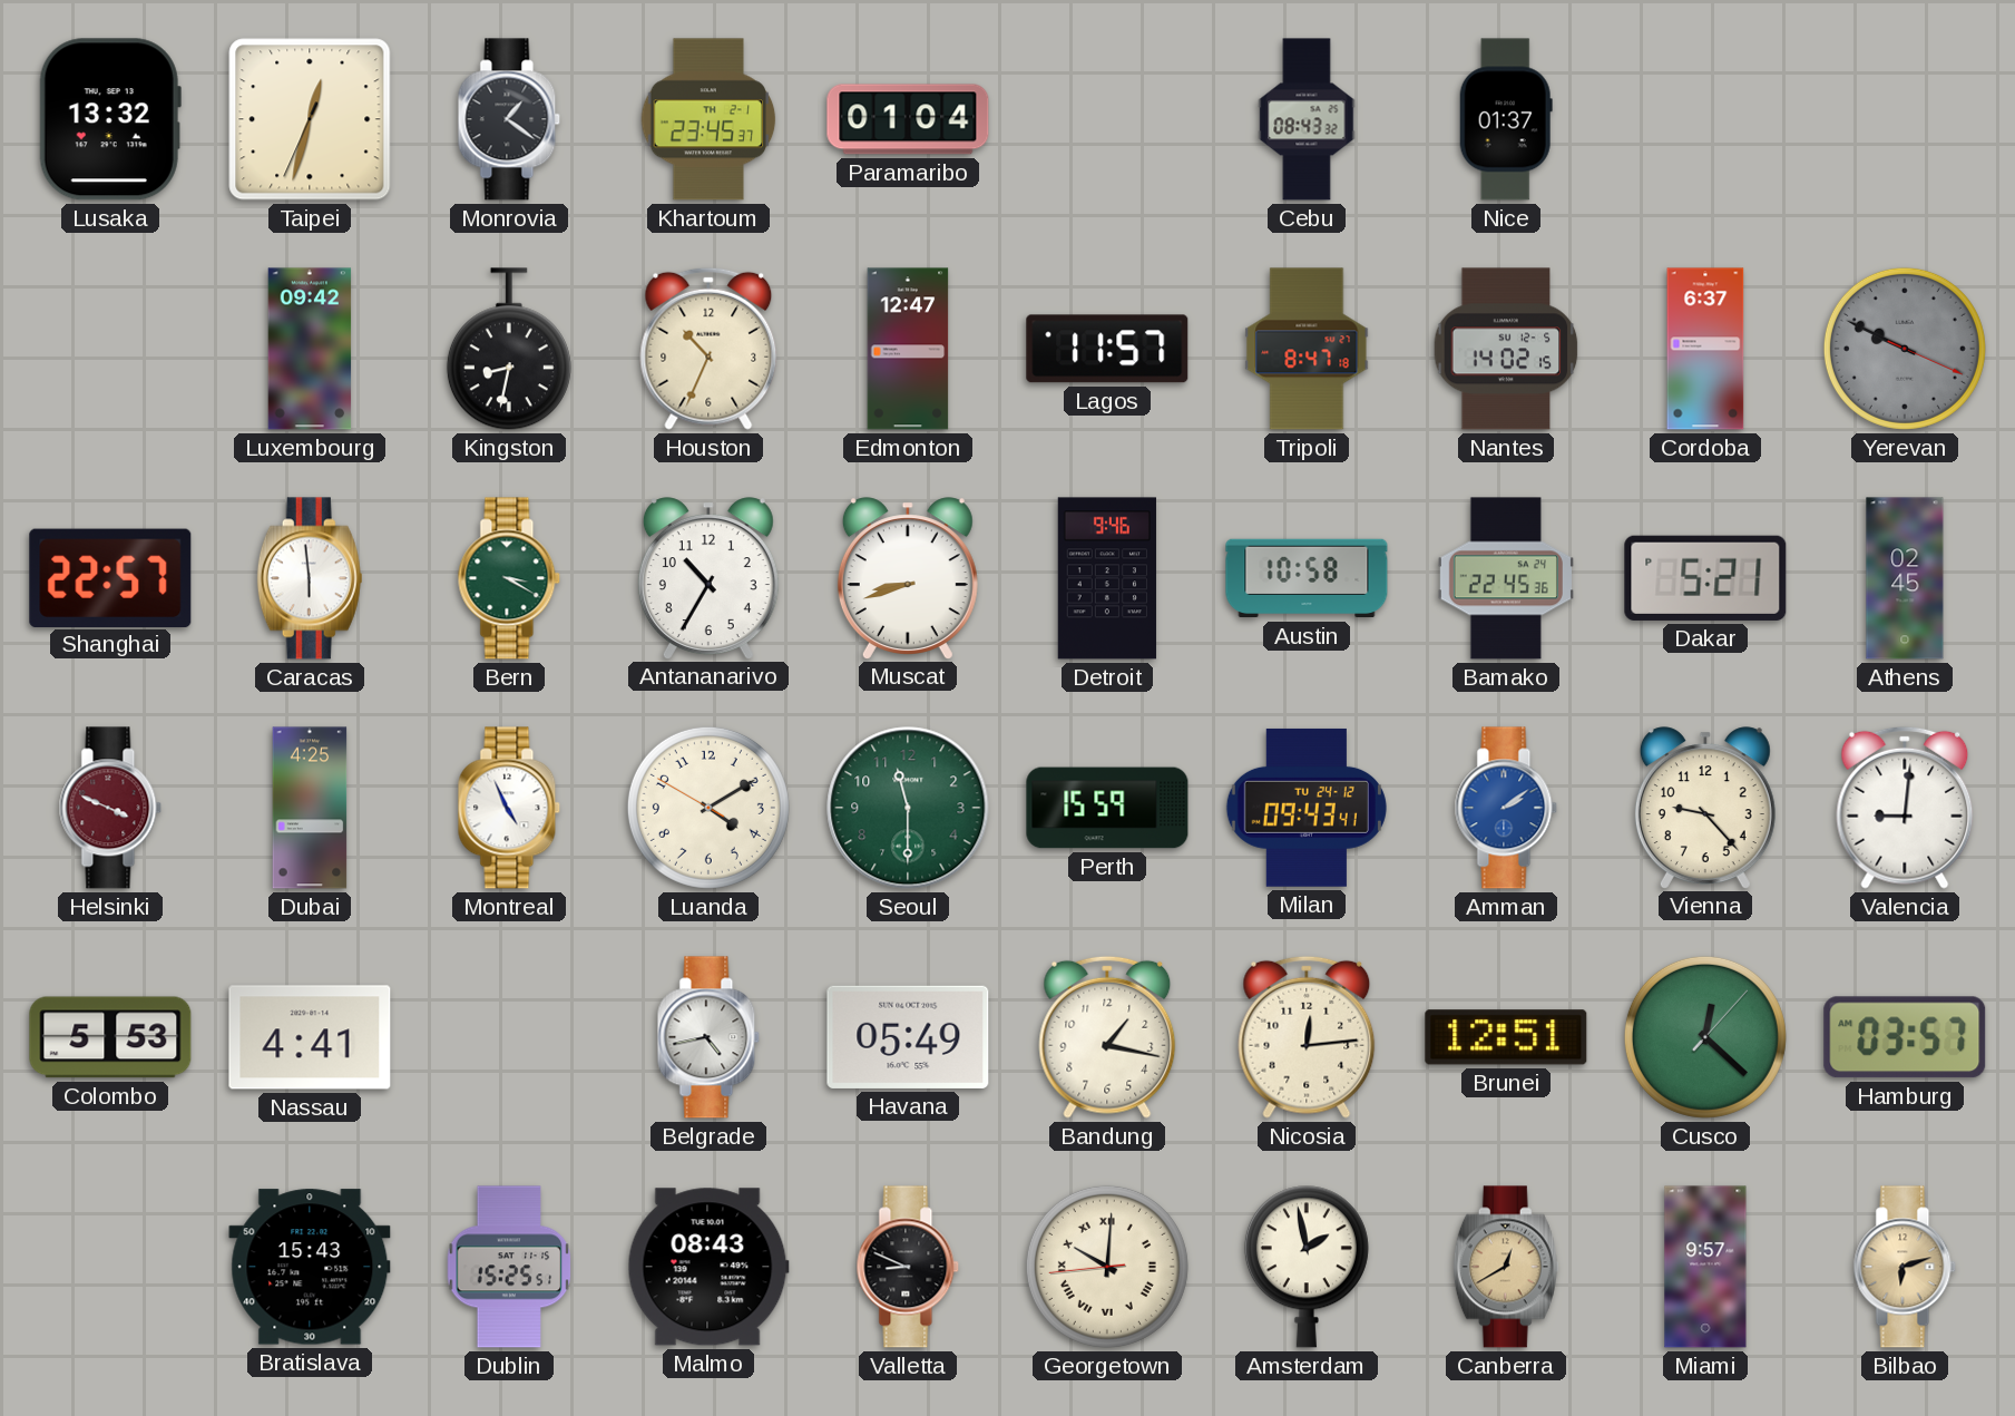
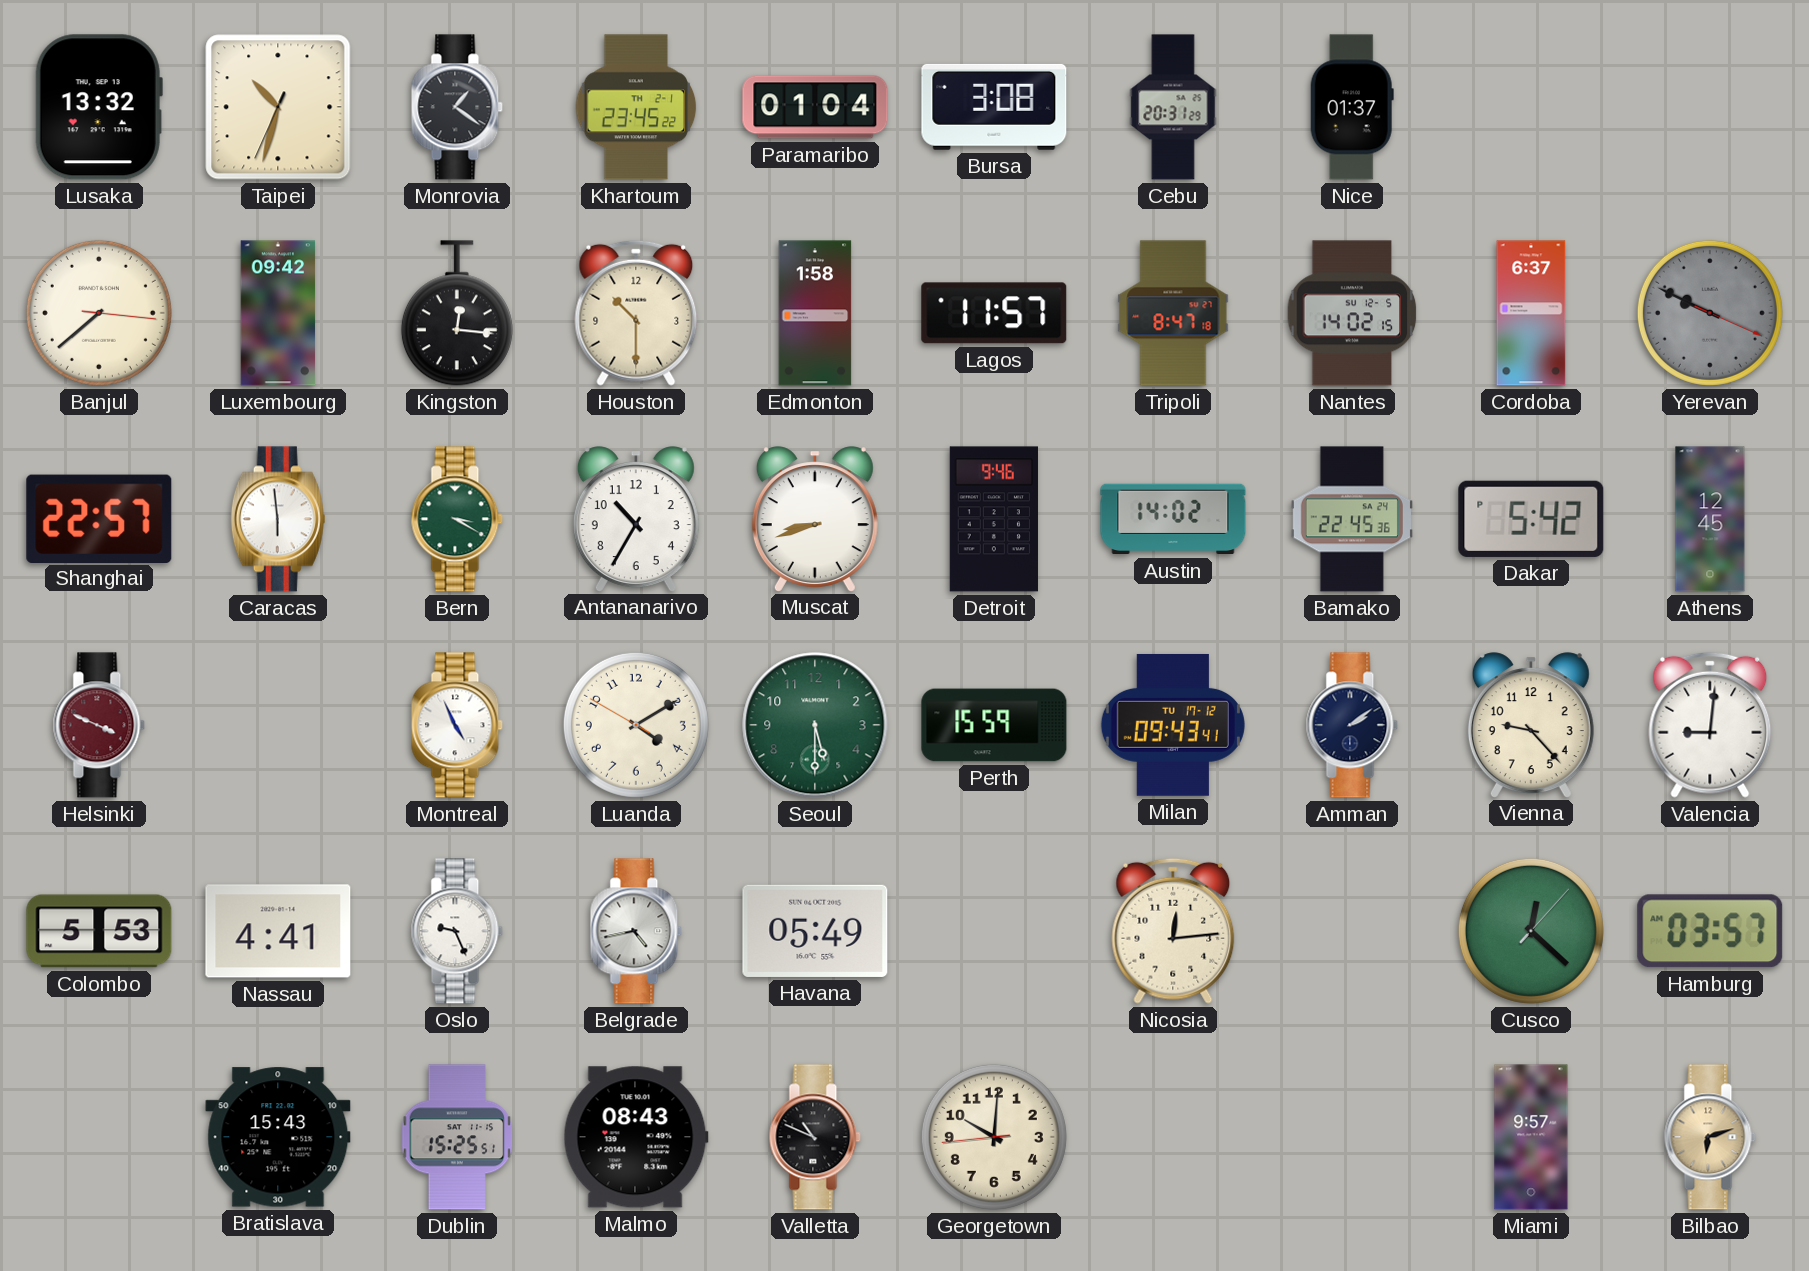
Taipei: 12:32 -> 10:32 (278, 107)
Khartoum: 23:45:37 -> 23:45:22 (636, 107)
Bursa: none -> 3:08 (994, 107)
Cebu: 08:43 -> 20:31 (1173, 107)
Banjul: none -> 7:38 (99, 313)
Kingston: 8:32 -> 12:16 (457, 313)
Houston: 10:34 -> 10:30 (636, 313)
Edmonton: 12:47 -> 1:58 (815, 313)
Austin: 10:58 -> 14:02 (1173, 519)
Dakar: 5:21 -> 5:42 (1531, 519)
Athens: 02:45 -> 12:45 (1710, 519)
Dubai: 4:25 -> none (310, 808)
Seoul: 11:30 -> 5:30 (815, 725)
Milan date: TU 24-12 -> TU 17-12 (1173, 725)
Amman dial: blue -> navy (1352, 725)
Oslo: none -> 9:26 (457, 931)
Bandung: 1:17 -> none (1107, 1037)
Brunei: 12:51 -> none (1506, 1037)
Valletta: 8:49 -> 10:49 (815, 1137)
Georgetown numerals: Roman -> Arabic (994, 1137)
Amsterdam: 1:58 -> none (1307, 1267)
Canberra: 12:40 -> none (1506, 1267)
